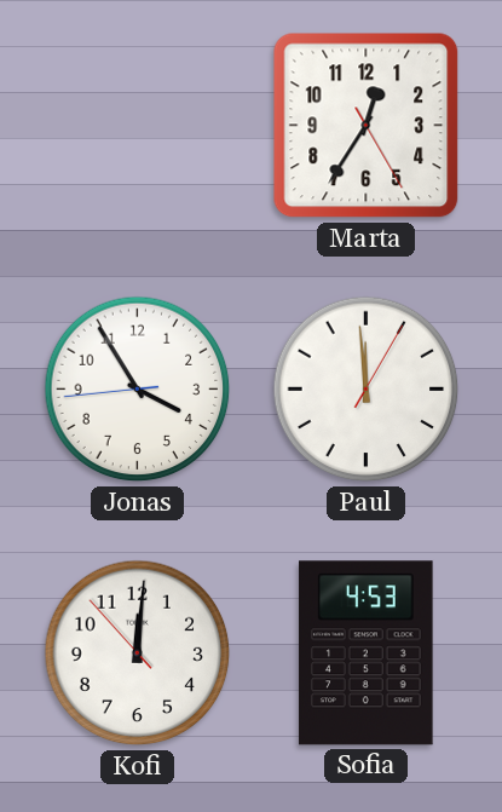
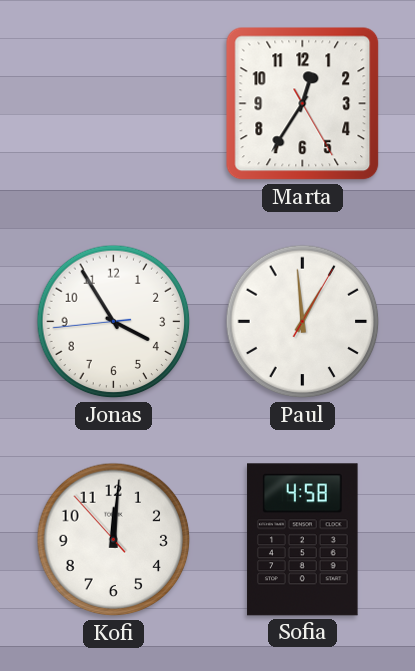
Paul: 11:59 -> 12:59 (303, 322)
Sofia: 4:53 -> 4:58 (303, 540)
